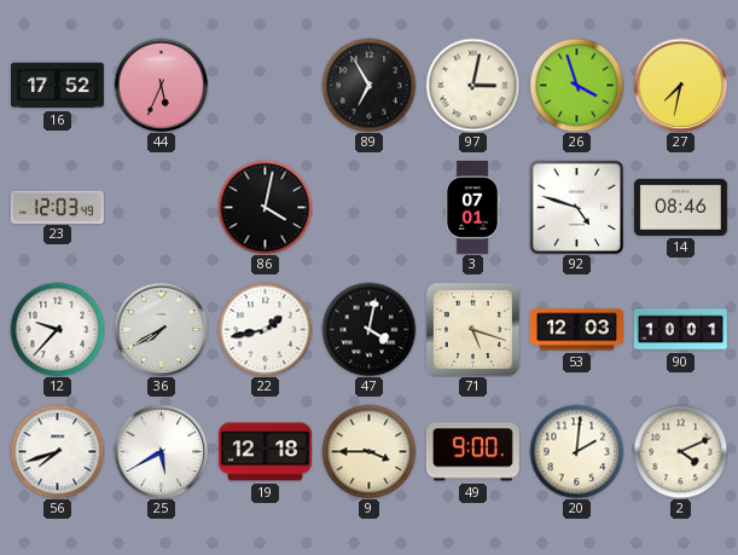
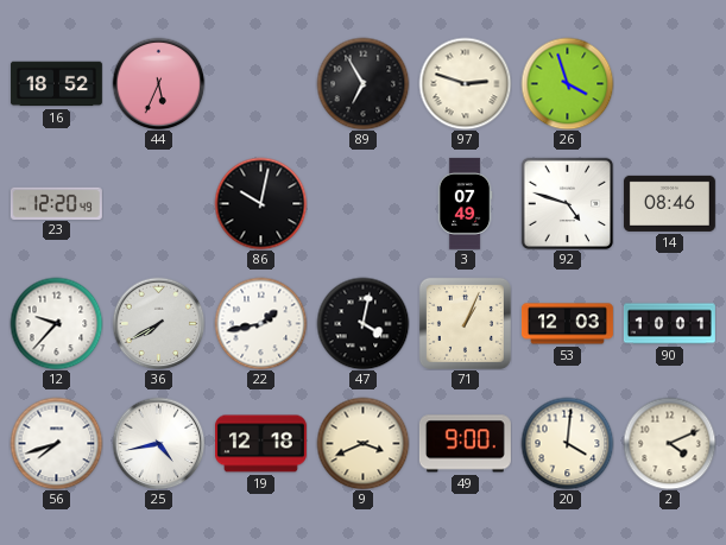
16: 17:52 -> 18:52 (56, 84)
97: 3:02 -> 2:48 (465, 83)
27: 7:32 -> none (680, 85)
23: 12:03 -> 12:20 (56, 203)
86: 4:02 -> 10:02 (260, 203)
3: 07:01 -> 07:49 (465, 203)
71: 5:18 -> 1:04 (465, 323)
25: 5:40 -> 4:43 (158, 443)
9: 3:45 -> 3:41 (362, 443)
20: 2:01 -> 4:01 (567, 443)
